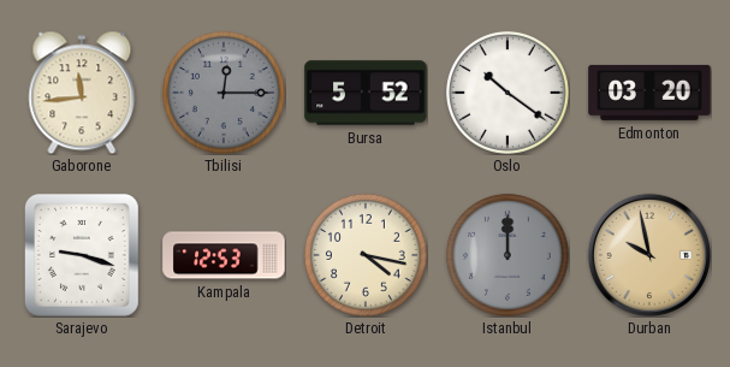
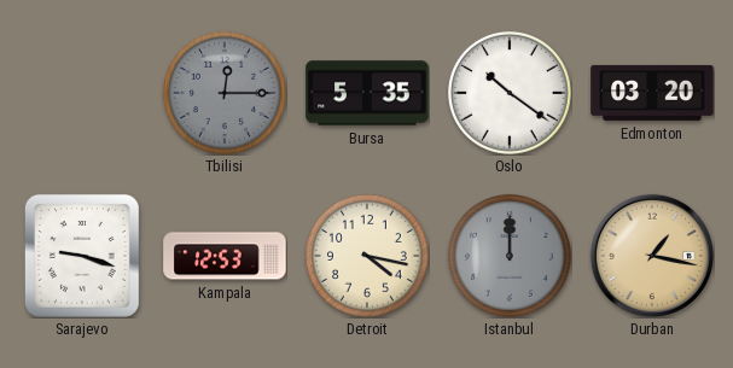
Gaborone: 11:44 -> none (82, 93)
Bursa: 5:52 -> 5:35 (367, 93)
Durban: 9:58 -> 1:17 (652, 256)
